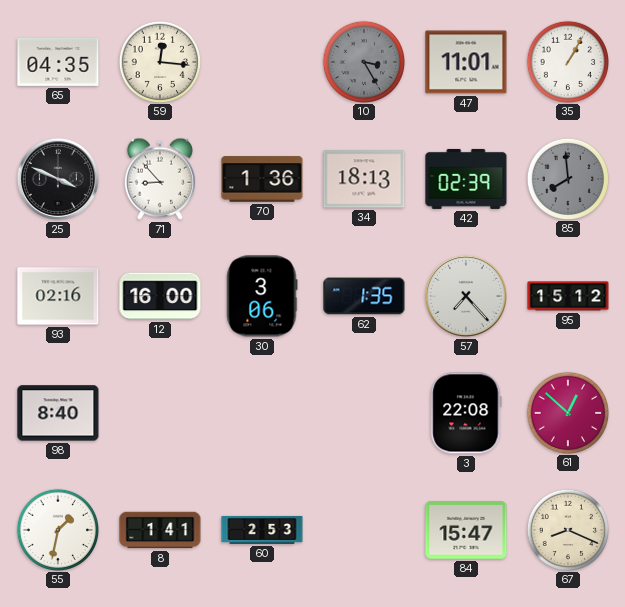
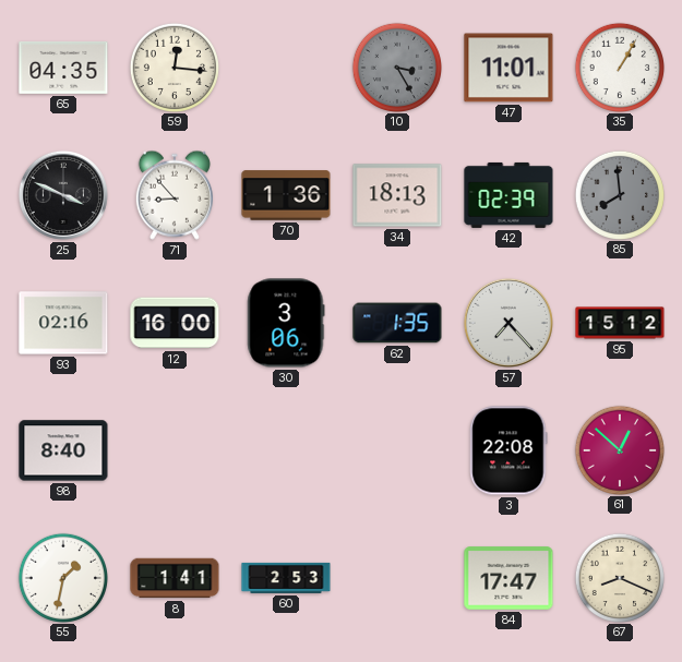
84: 15:47 -> 17:47 (508, 578)
